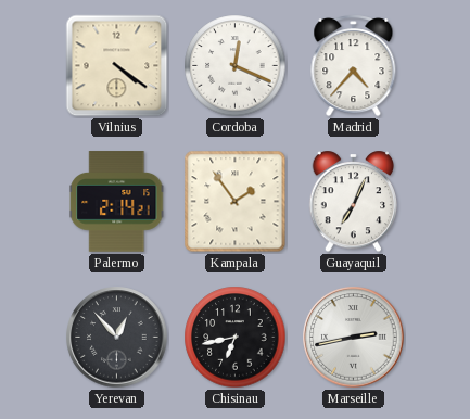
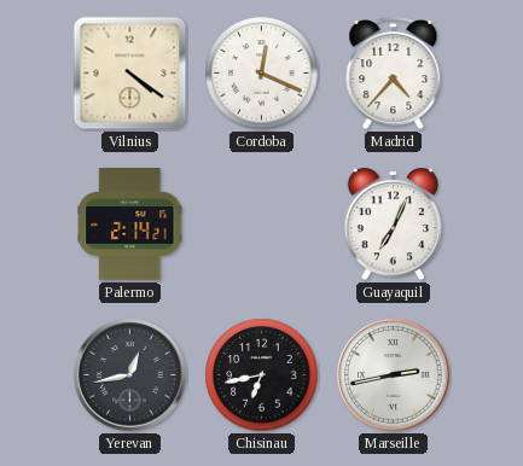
Kampala: 1:54 -> none (236, 202)
Yerevan: 12:53 -> 12:43 (130, 375)
